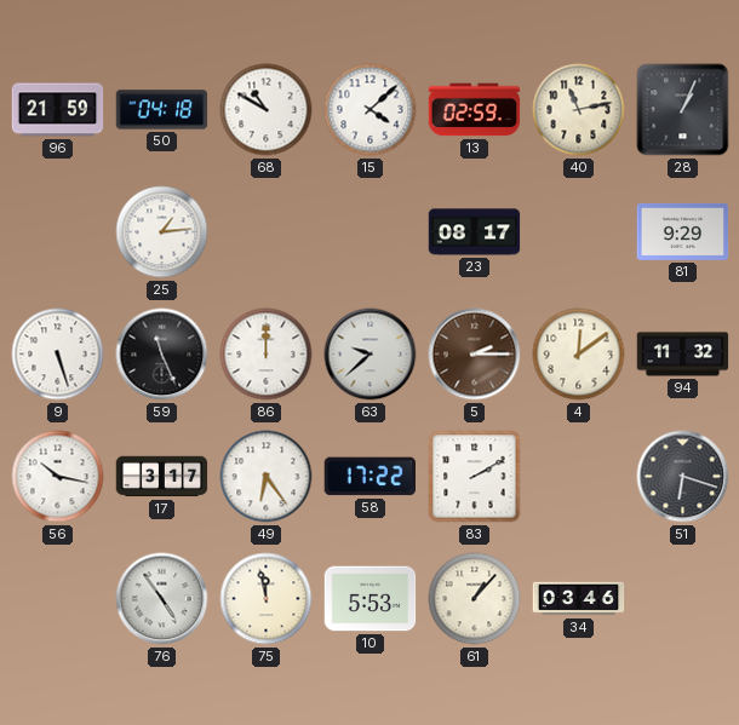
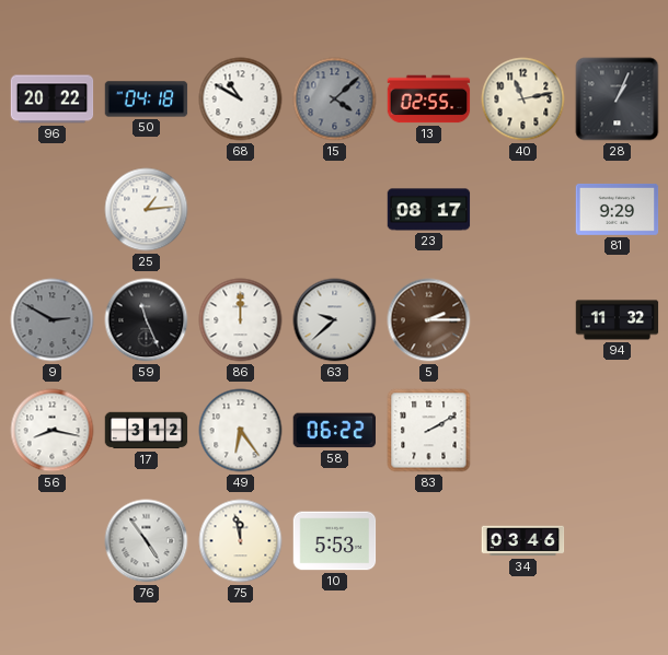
96: 21:59 -> 20:22 (53, 100)
15 dial: white -> grey (335, 100)
13: 02:59 -> 02:55 (429, 100)
9: 5:27 -> 2:50 (53, 320)
9 dial: white -> grey (53, 320)
4: 12:09 -> none (579, 355)
56: 10:17 -> 8:17 (53, 431)
17: 3:17 -> 3:12 (147, 431)
58: 17:22 -> 06:22 (335, 431)
51: 6:18 -> none (683, 477)
61: 1:07 -> none (475, 599)
